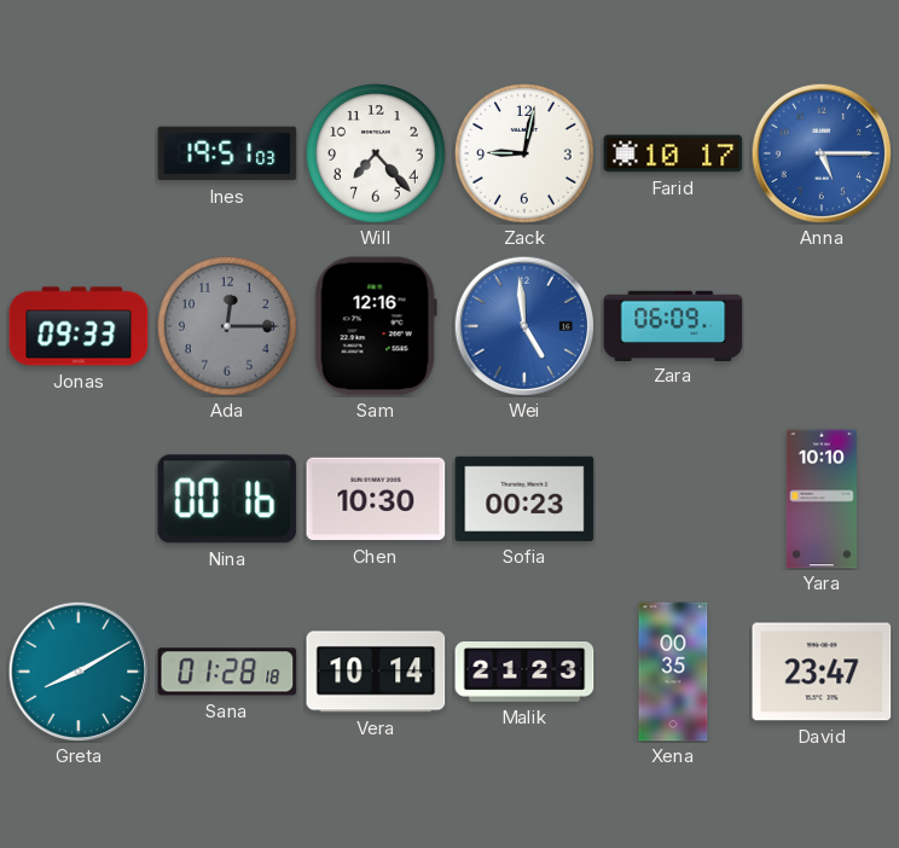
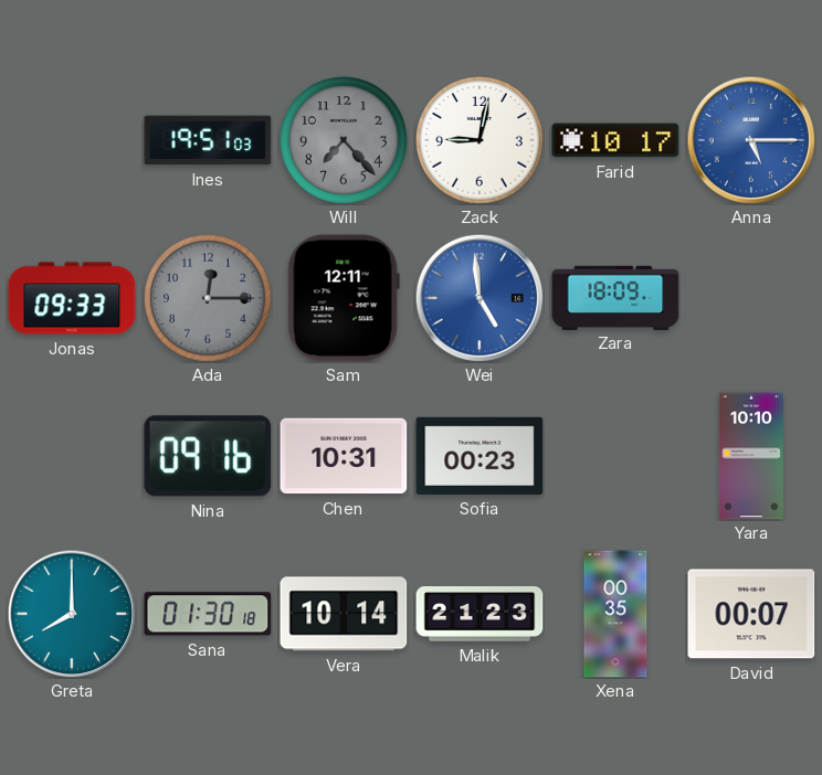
Will dial: white -> grey (345, 141)
Sam: 12:16 -> 12:11 (344, 298)
Zara: 06:09 -> 18:09 (615, 297)
Nina: 00:16 -> 09:16 (208, 456)
Chen: 10:30 -> 10:31 (344, 456)
Greta: 8:10 -> 8:00 (72, 614)
Sana: 01:28 -> 01:30 (208, 614)
David: 23:47 -> 00:07 (751, 614)
